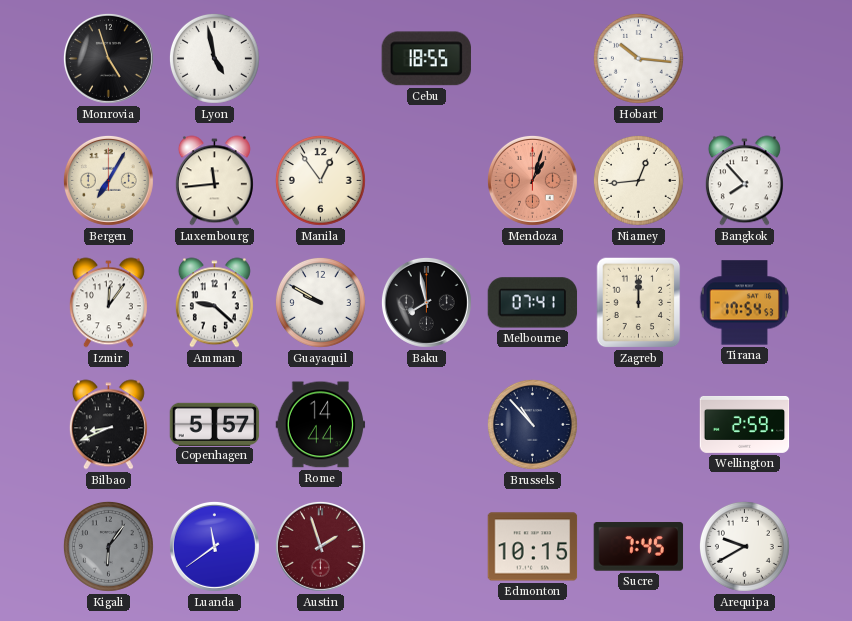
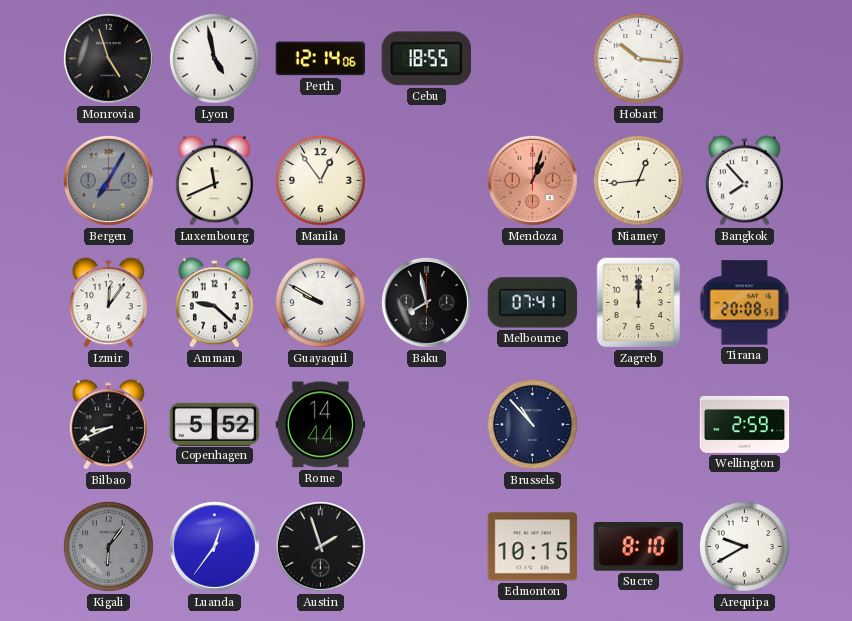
Perth: none -> 12:14 (321, 59)
Bergen dial: cream -> grey (108, 180)
Luxembourg: 11:44 -> 11:41 (214, 181)
Tirana: 17:54 -> 20:08 (745, 303)
Copenhagen: 5:57 -> 5:52 (215, 424)
Luanda: 11:39 -> 12:36 (214, 546)
Austin dial: burgundy -> black (320, 546)
Sucre: 7:45 -> 8:10 (639, 547)
